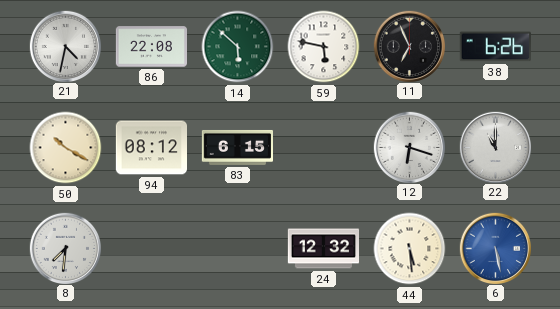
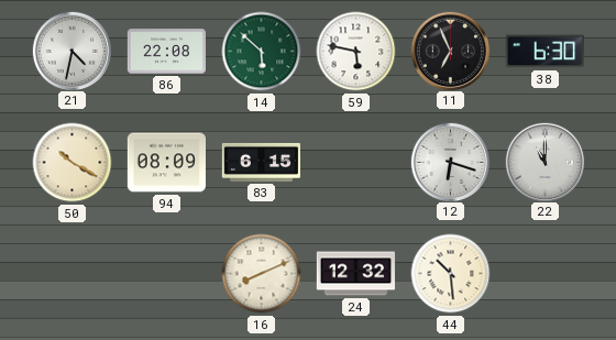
38: 6:26 -> 6:30 (544, 52)
94: 08:12 -> 08:09 (166, 163)
8: 7:31 -> none (65, 248)
16: none -> 8:11 (262, 274)
44: 5:29 -> 10:29 (451, 274)
6: 5:28 -> none (495, 248)
